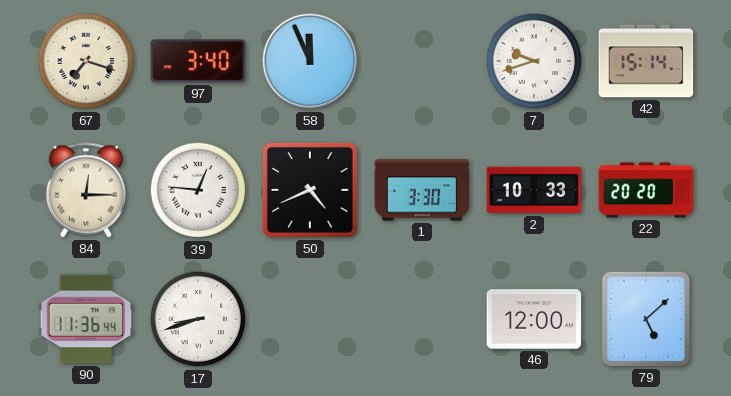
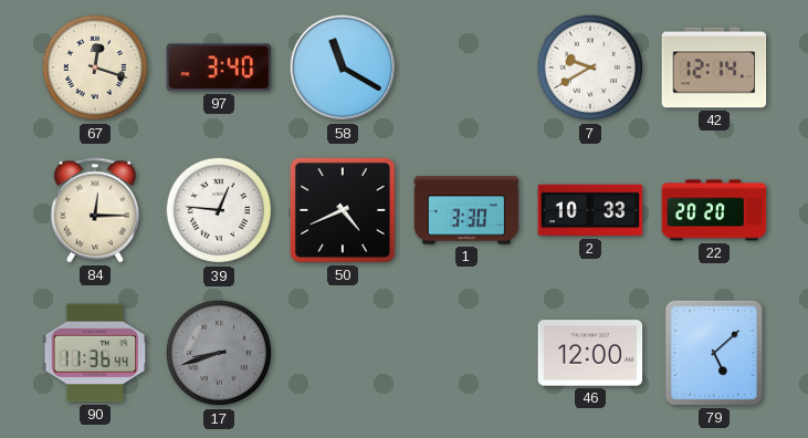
67: 7:18 -> 12:18 (95, 67)
58: 11:56 -> 11:20 (343, 67)
7: 9:42 -> 9:40 (590, 67)
42: 15:14 -> 12:14 (714, 67)
17 dial: white -> grey (219, 353)
